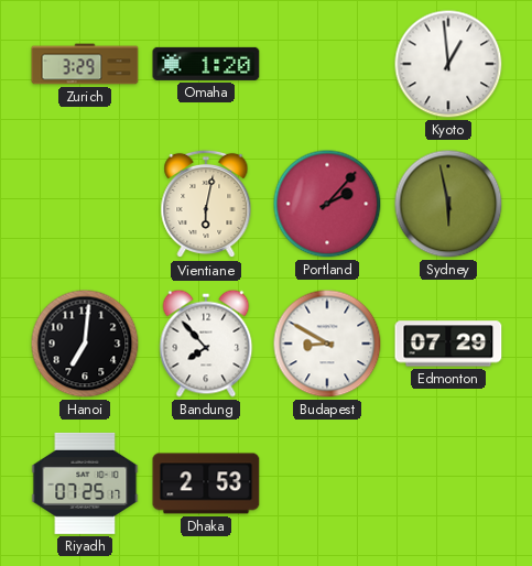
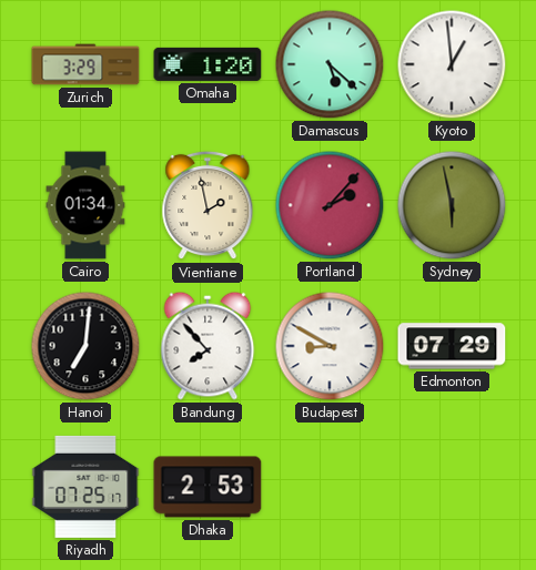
Damascus: none -> 5:22 (330, 64)
Cairo: none -> 01:34 (85, 205)
Vientiane: 6:02 -> 1:58 (208, 205)
